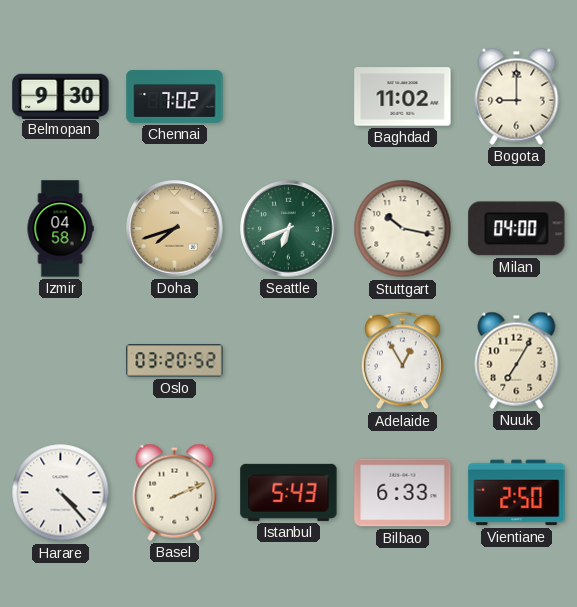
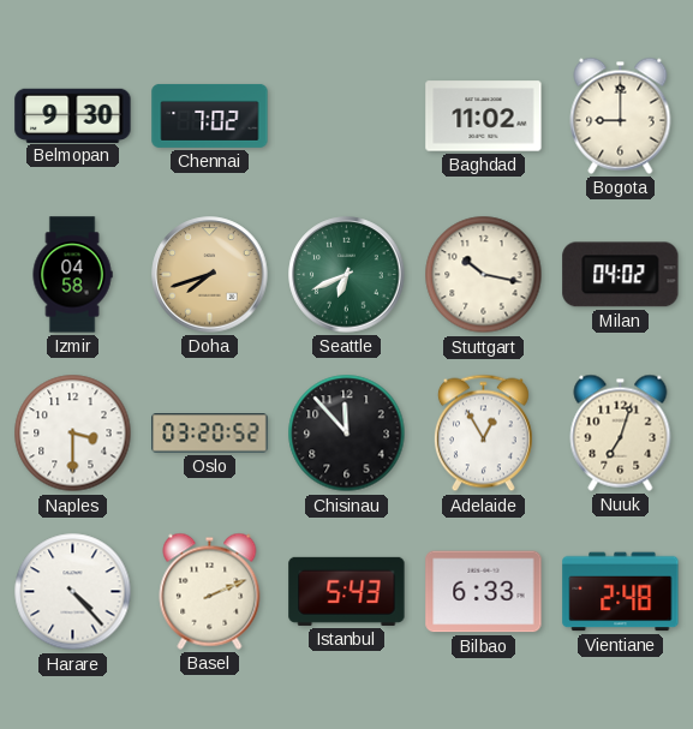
Milan: 04:00 -> 04:02 (621, 275)
Naples: none -> 3:30 (73, 434)
Chisinau: none -> 11:53 (347, 434)
Nuuk: 7:05 -> 7:03 (621, 432)
Vientiane: 2:50 -> 2:48 (621, 592)
